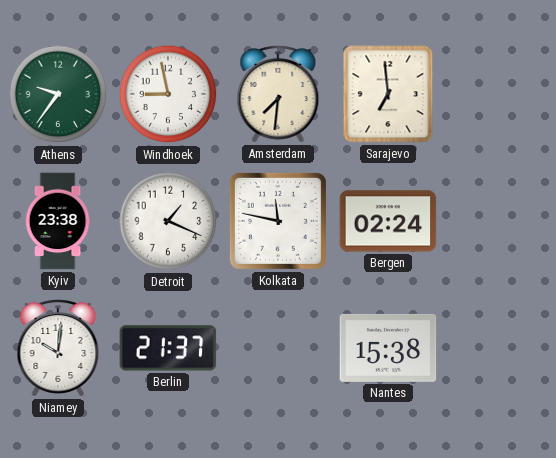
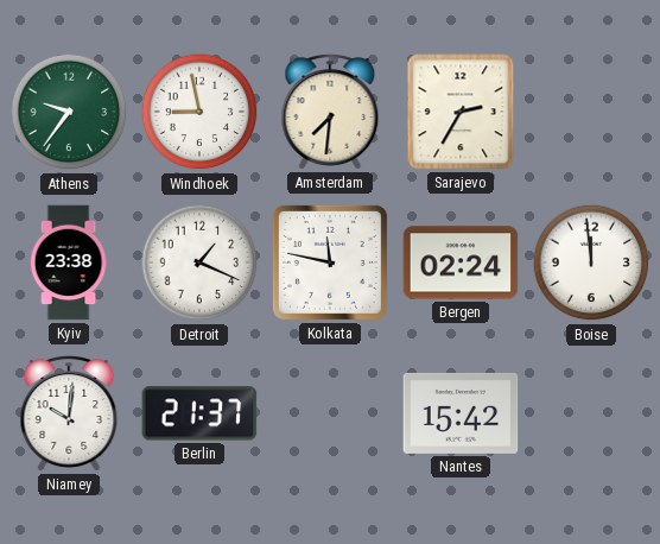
Sarajevo: 6:59 -> 2:35 (461, 112)
Boise: none -> 11:59 (591, 262)
Nantes: 15:38 -> 15:42 (461, 413)
